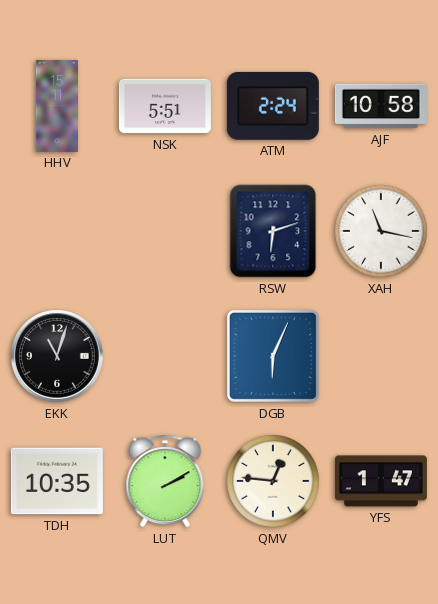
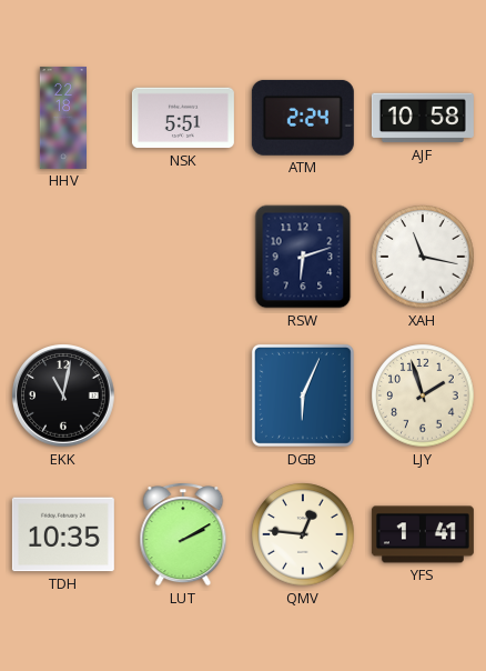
HHV: 15:11 -> 22:18 (62, 118)
EKK: 11:03 -> 11:02 (63, 395)
LJY: none -> 1:57 (423, 395)
YFS: 1:47 -> 1:41 (423, 534)
